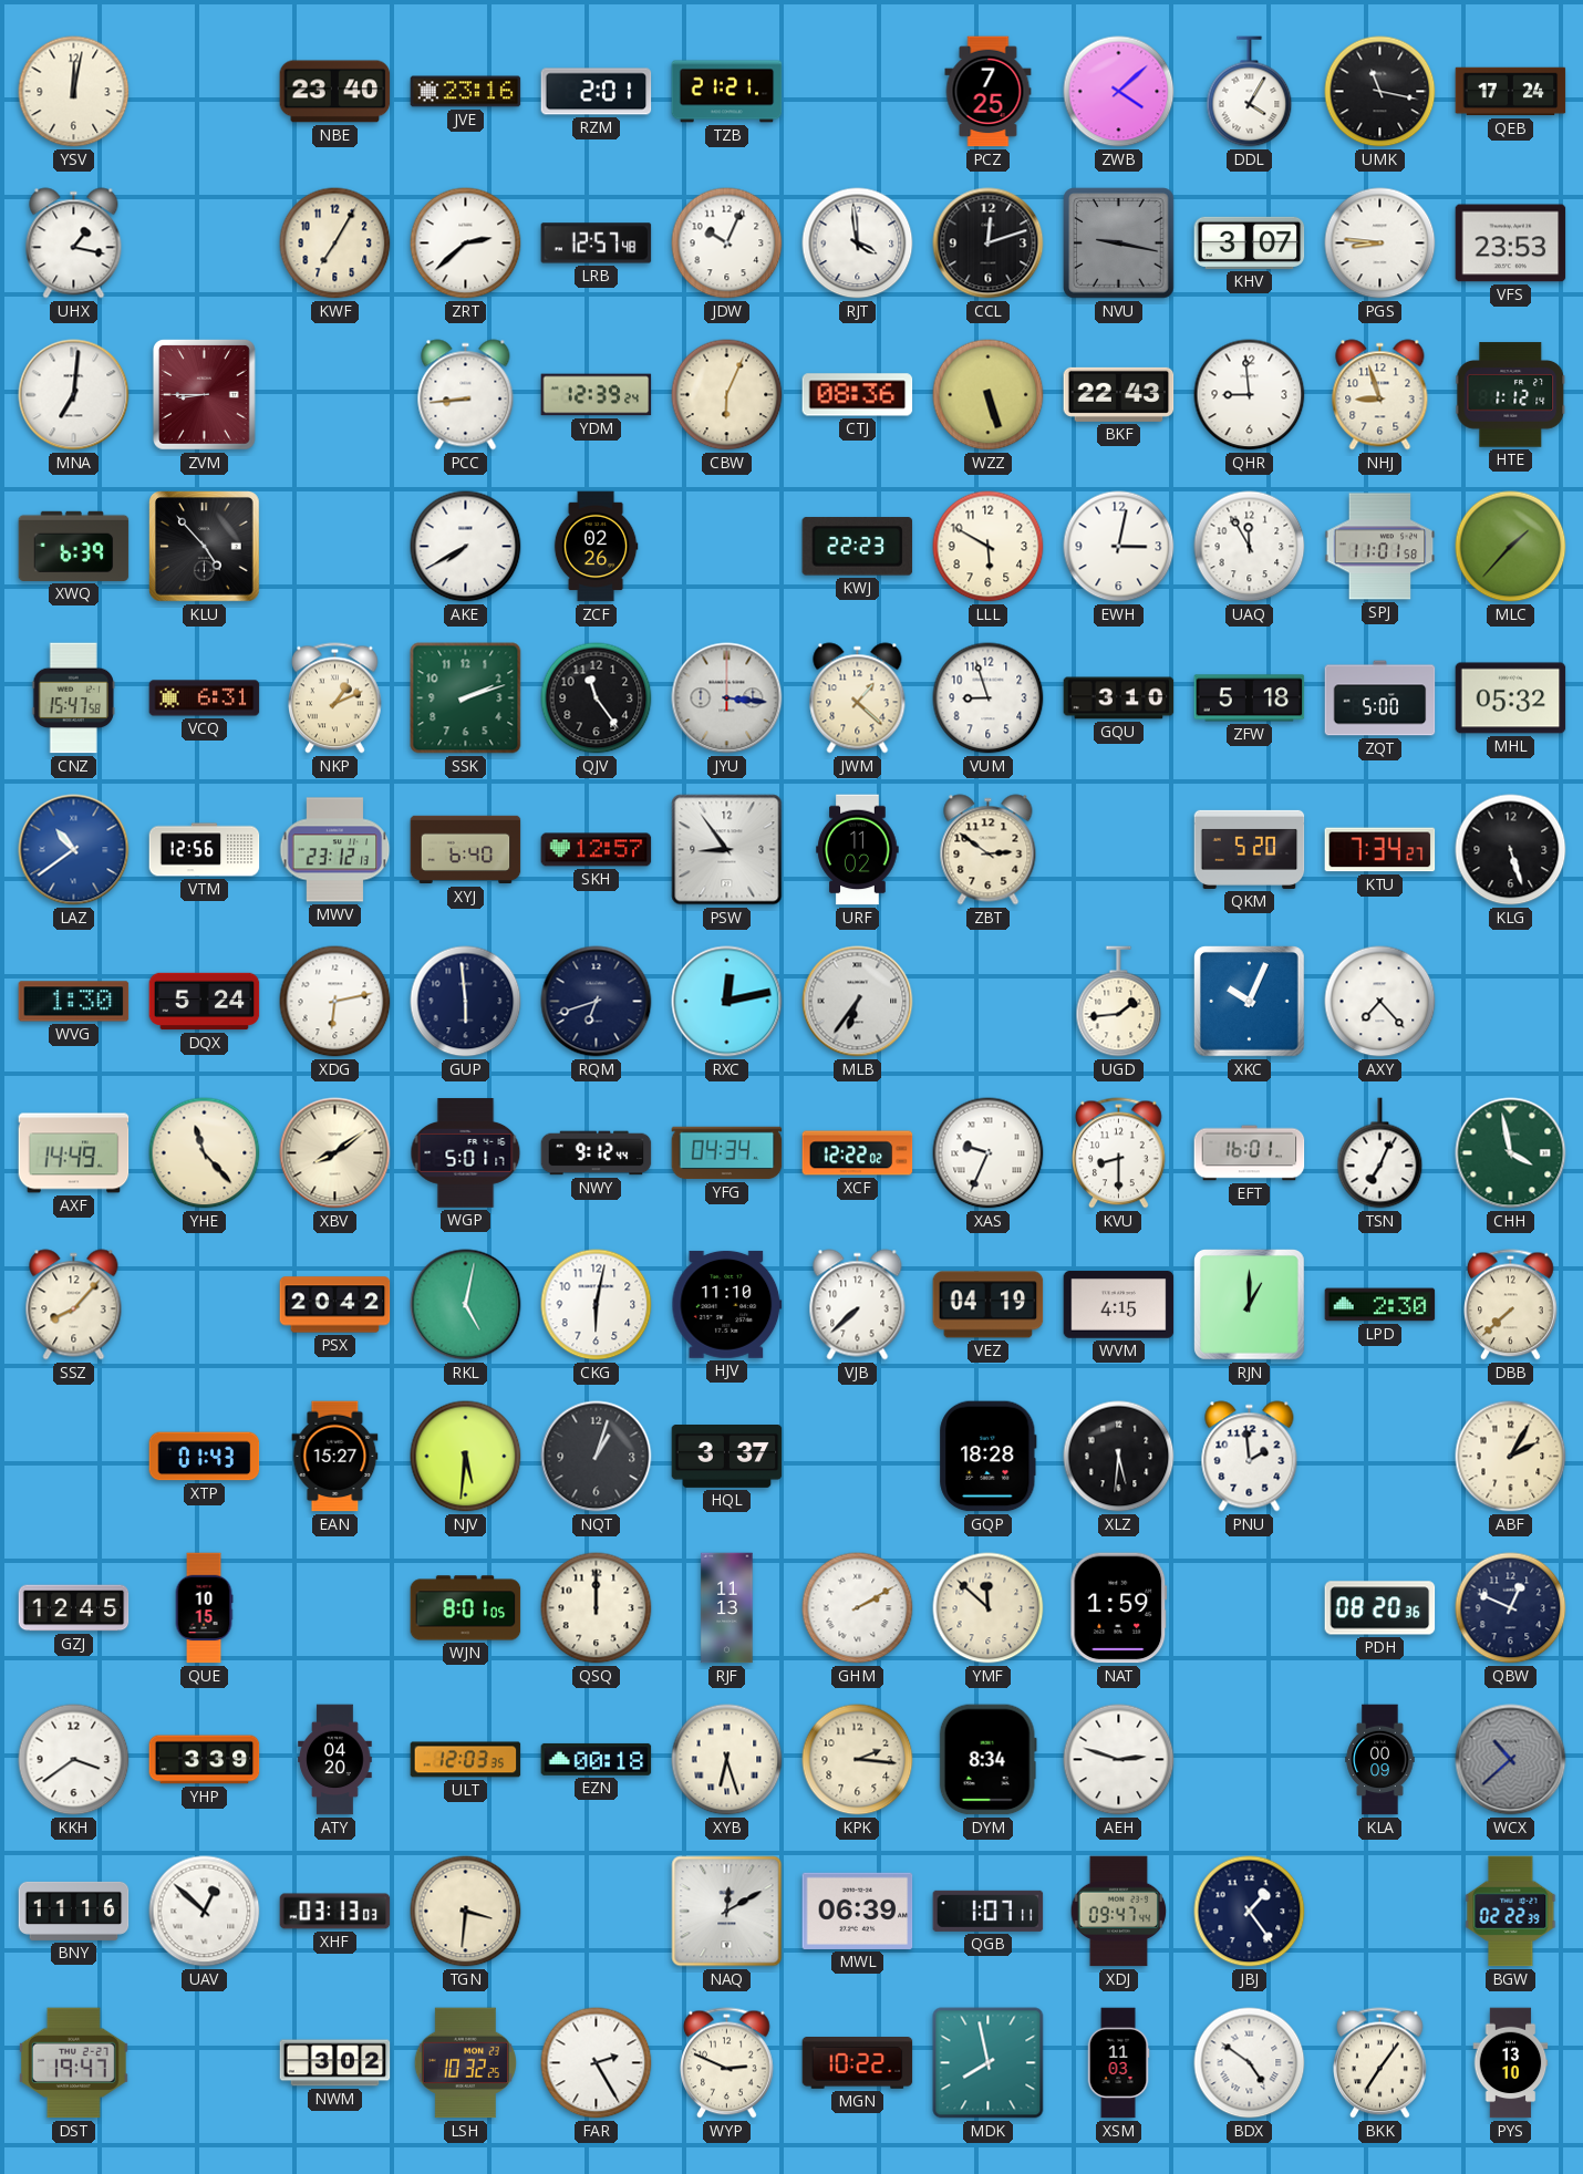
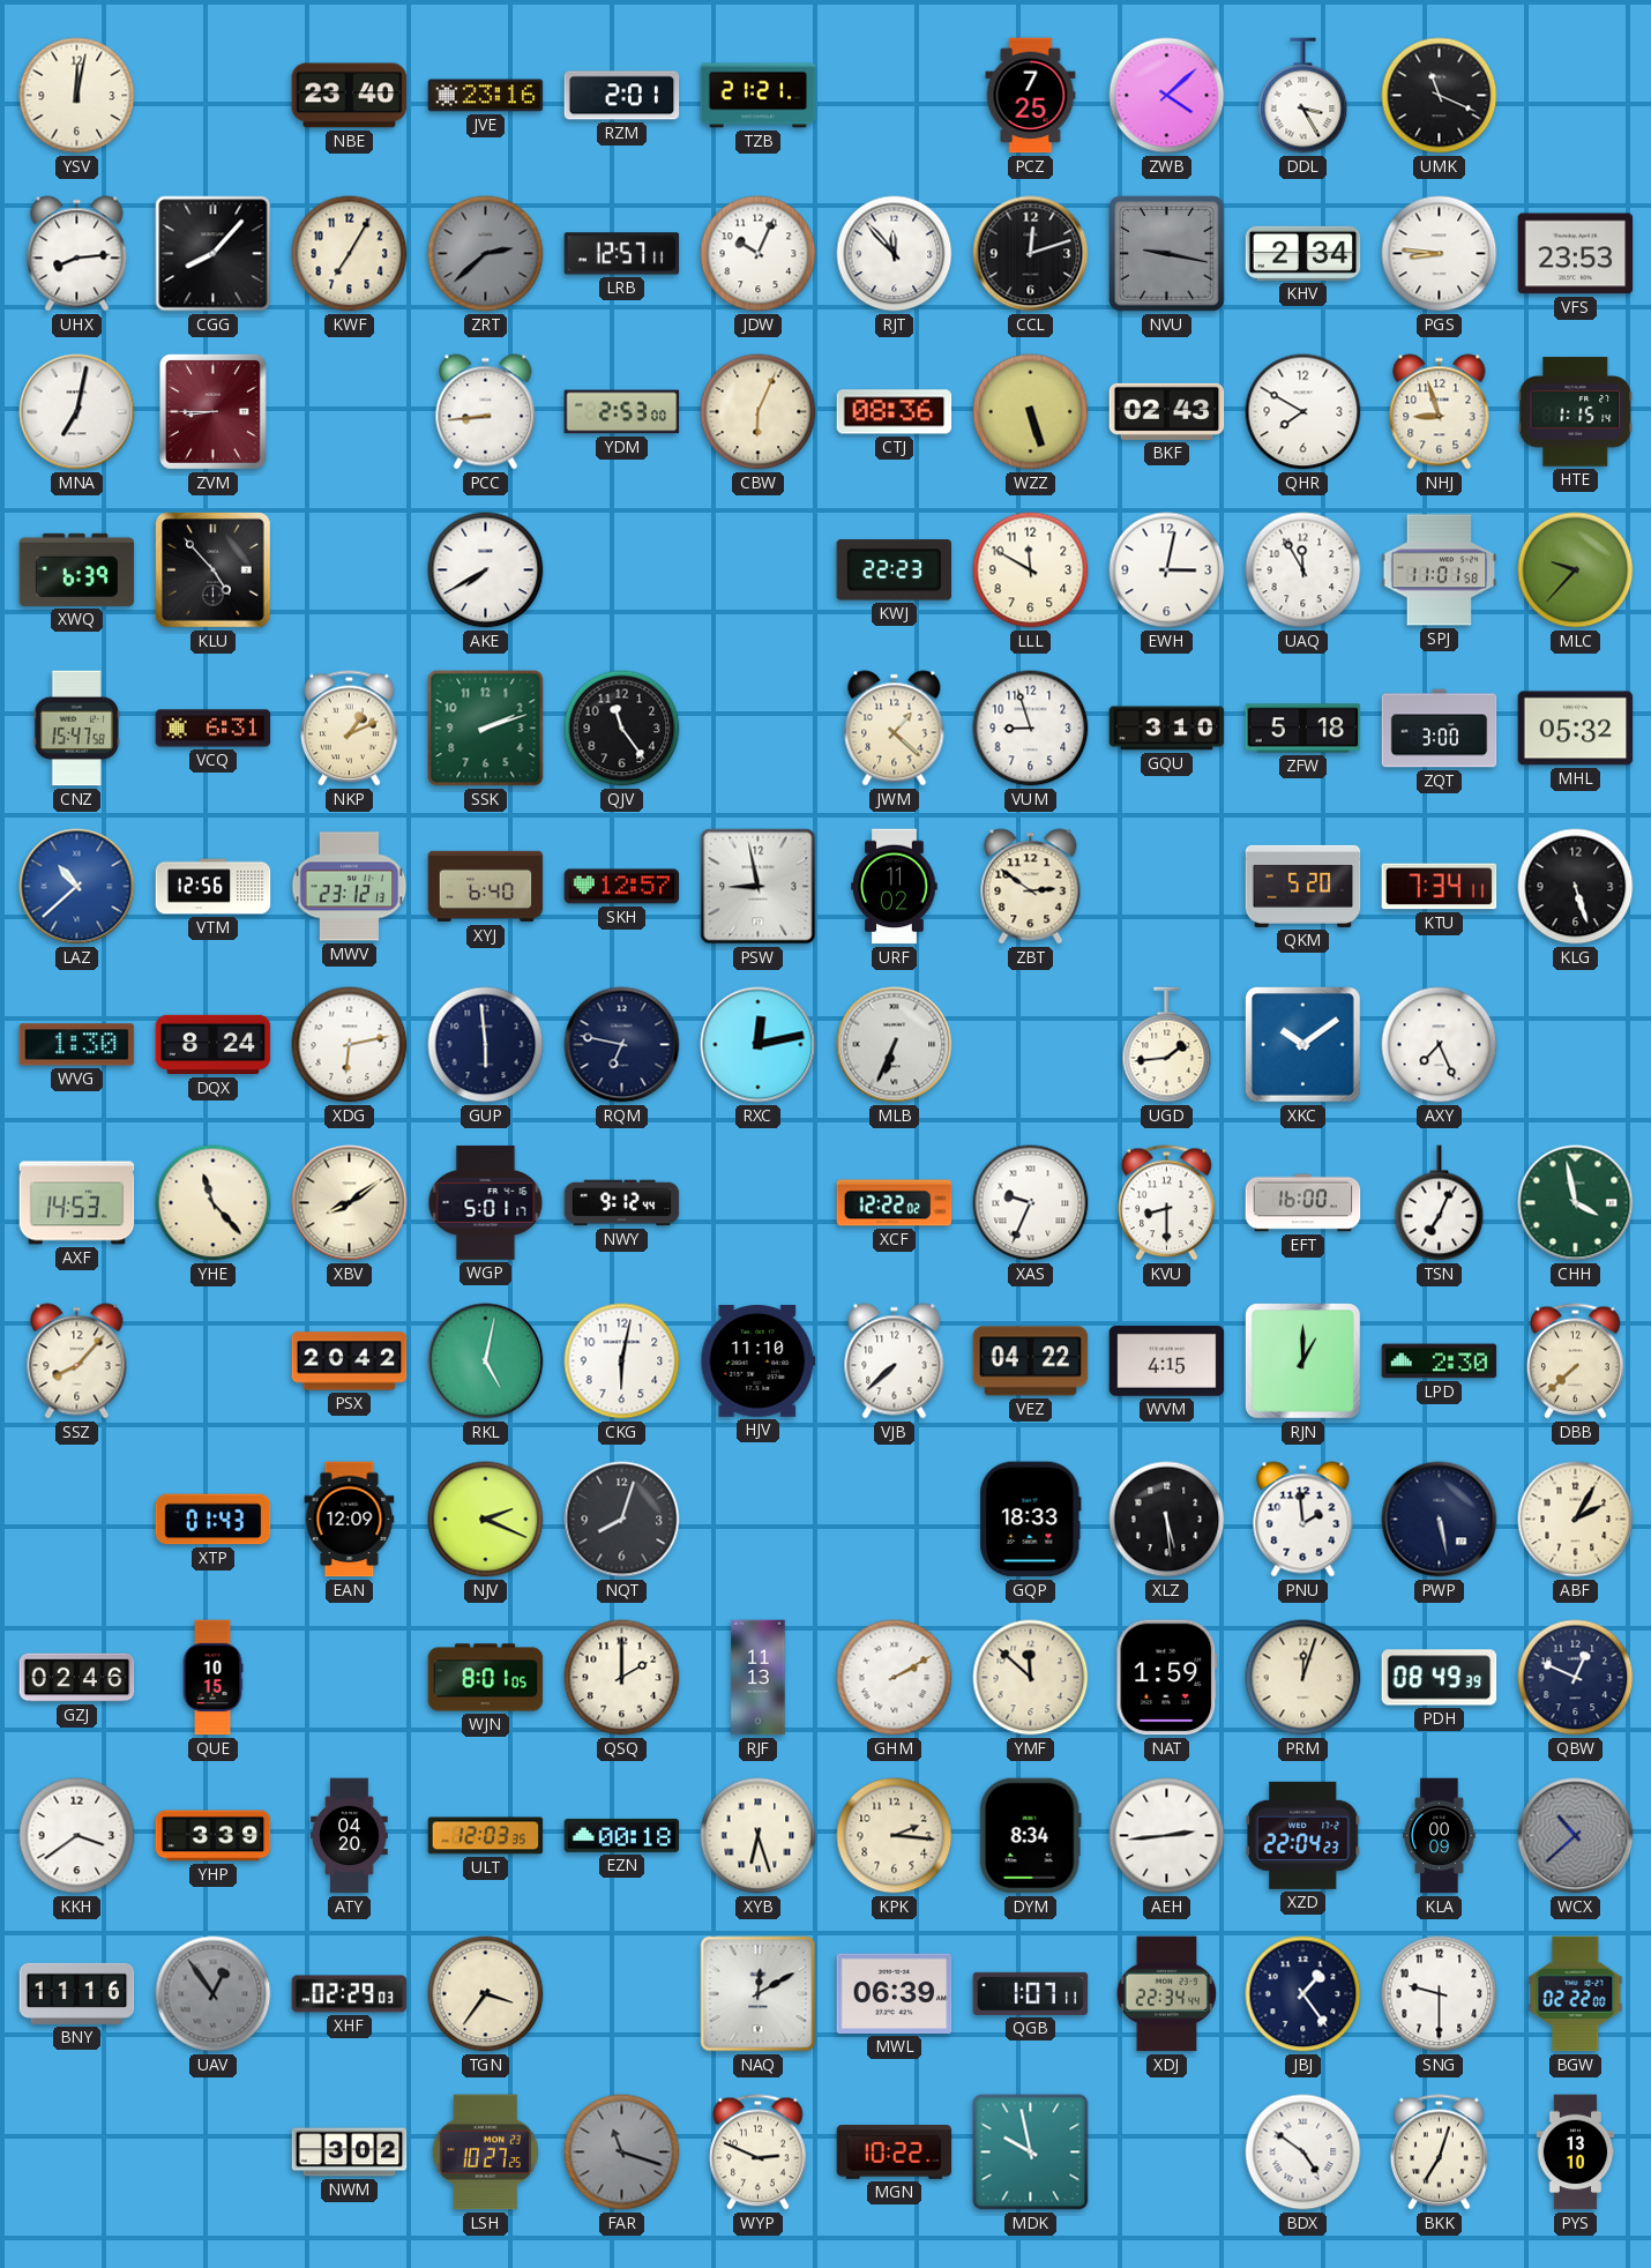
DDL: 4:05 -> 3:25 (1303, 96)
UMK: 11:17 -> 11:19 (1440, 96)
QEB: 17:24 -> none (1511, 92)
UHX: 1:17 -> 8:14 (77, 254)
CGG: none -> 8:07 (214, 254)
ZRT dial: white -> grey (486, 254)
LRB: 12:57:48 -> 12:57:11 (622, 254)
RJT: 3:59 -> 11:53 (895, 254)
KHV: 3:07 -> 2:34 (1303, 253)
MNA: 7:01 -> 7:02 (77, 412)
YDM: 12:39 -> 2:53 (622, 412)
BKF: 22:43 -> 02:43 (1167, 411)
QHR: 8:59 -> 7:50 (1303, 412)
HTE: 1:12 -> 1:15 (1576, 412)
ZCF: 02:26 -> none (596, 547)
LLL: 5:50 -> 11:50 (1031, 570)
MLC: 1:37 -> 9:37 (1576, 570)
JYU: 3:16 -> none (727, 698)
ZQT: 5:00 -> 3:00 (1440, 729)
LAZ: 10:39 -> 10:38 (77, 887)
PSW: 8:54 -> 8:58 (759, 887)
KTU: 7:34:27 -> 7:34:11 (1440, 887)
DQX: 5:24 -> 8:24 (214, 1045)
RQM: 6:42 -> 6:47 (622, 1045)
MLB: 6:36 -> 6:34 (895, 1045)
XKC: 10:04 -> 10:09 (1303, 1045)
AXY: 7:23 -> 7:26 (1440, 1045)
AXF: 14:49 -> 14:53 (77, 1203)
YFG: 04:34 -> none (727, 1153)
EFT: 16:01 -> 16:00 (1303, 1203)
VEZ: 04:19 -> 04:22 (1031, 1361)
EAN: 15:27 -> 12:09 (350, 1520)
NJV: 5:31 -> 2:19 (486, 1520)
NQT: 1:03 -> 8:03 (622, 1520)
HQL: 3:37 -> none (727, 1457)
GQP: 18:28 -> 18:33 (1031, 1520)
XLZ: 5:31 -> 5:29 (1167, 1520)
PWP: none -> 5:28 (1440, 1520)
GZJ: 12:45 -> 02:46 (77, 1678)
QSQ: 12:00 -> 2:00 (622, 1678)
PRM: none -> 12:03 (1303, 1678)
PDH: 08:20 -> 08:49 (1440, 1678)
AEH: 2:48 -> 2:44 (1167, 1836)
XZD: none -> 22:04 (1303, 1835)
UAV: 12:52 -> 12:54 (214, 1994)
UAV dial: white -> grey (214, 1994)
XHF: 03:13 -> 02:29 (350, 1994)
TGN: 3:31 -> 3:36 (486, 1994)
XDJ: 09:47 -> 22:34 (1167, 1994)
SNG: none -> 9:30 (1440, 1994)
BGW: 02:22:39 -> 02:22:00 (1576, 1994)
DST: 19:47 -> none (73, 2063)
LSH: 10:32 -> 10:27 (485, 2153)
FAR: 2:25 -> 11:18 (622, 2153)
FAR dial: white -> grey (622, 2153)
MDK: 7:58 -> 9:58 (1031, 2153)
XSM: 11:03 -> none (1118, 2063)
BKK: 7:06 -> 7:03 (1440, 2153)
